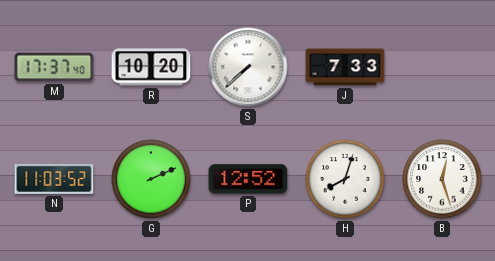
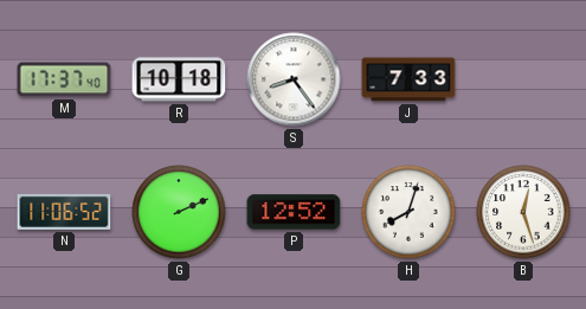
R: 10:20 -> 10:18 (179, 79)
S: 7:38 -> 8:24 (294, 79)
N: 11:03 -> 11:06 (64, 212)
